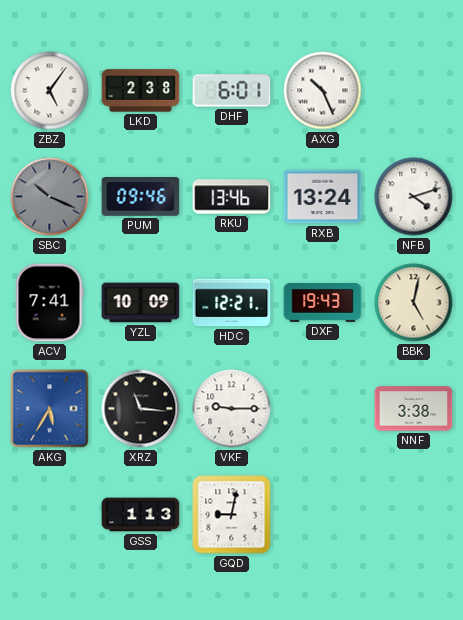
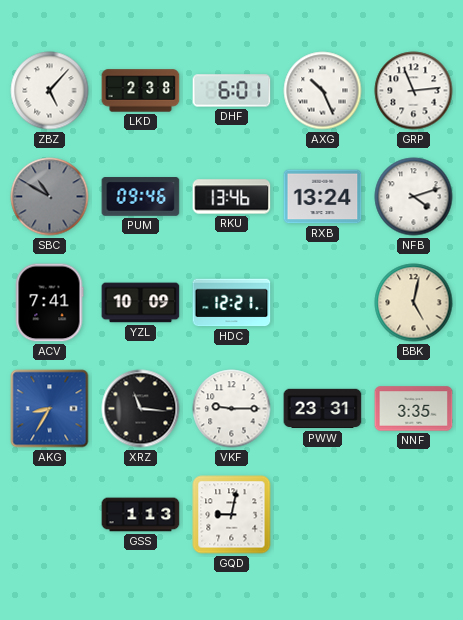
ZBZ: 5:06 -> 5:07 (50, 91)
GRP: none -> 11:14 (414, 91)
SBC: 10:19 -> 10:50 (50, 197)
DXF: 19:43 -> none (323, 303)
AKG: 5:35 -> 8:35 (50, 409)
PWW: none -> 23:31 (323, 409)
NNF: 3:38 -> 3:35 (414, 409)
